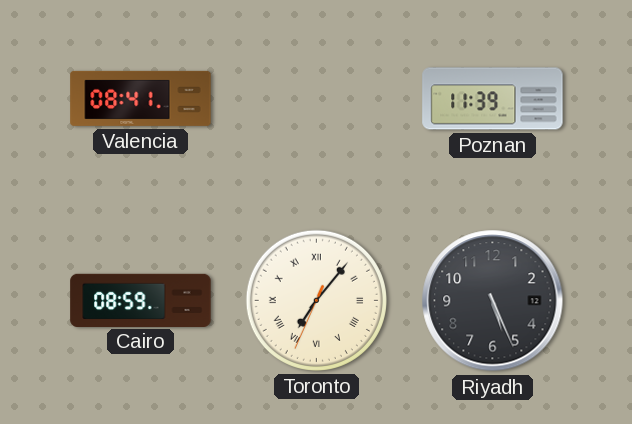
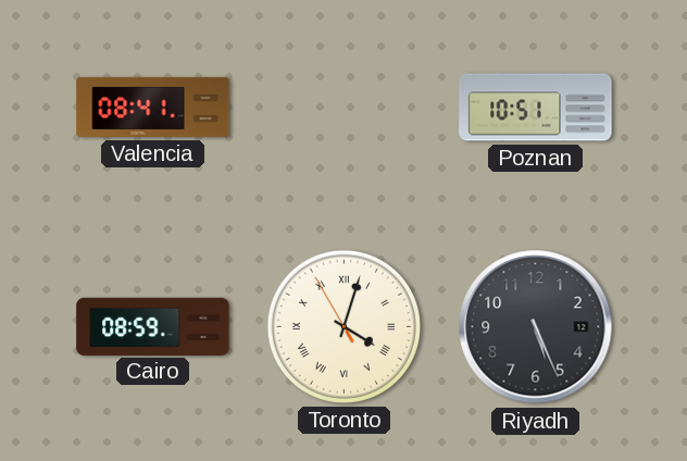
Poznan: 11:39 -> 10:51 (536, 108)
Toronto: 7:06 -> 4:02 (343, 326)
